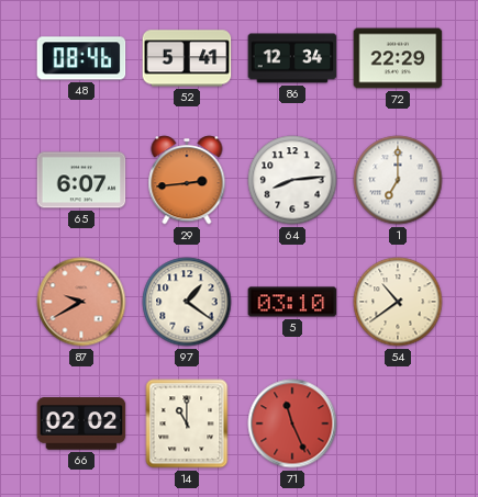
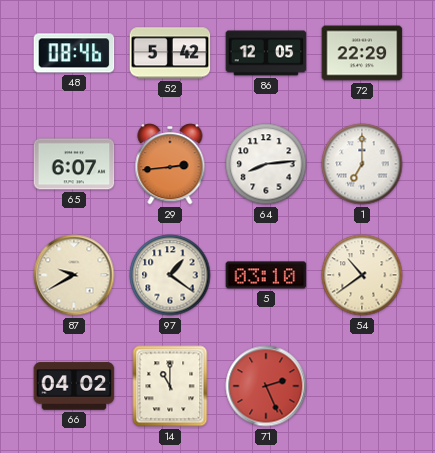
52: 5:41 -> 5:42 (170, 53)
86: 12:34 -> 12:05 (266, 53)
87 dial: salmon -> cream (74, 275)
66: 02:02 -> 04:02 (74, 386)
71: 11:26 -> 2:26 (266, 386)
